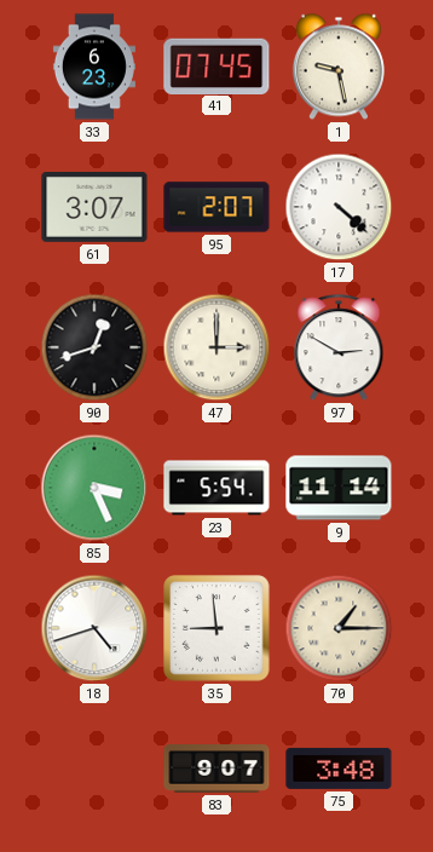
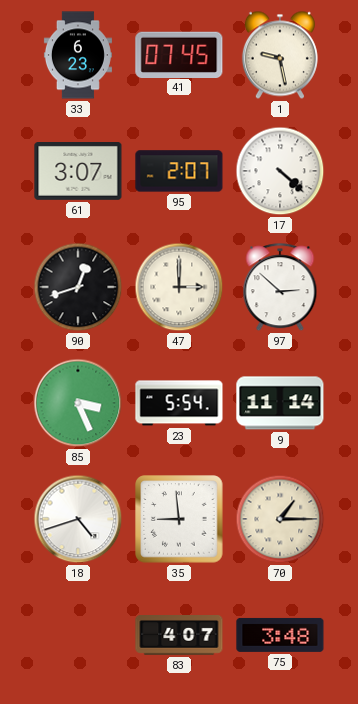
97: 2:50 -> 2:52 (280, 288)
83: 9:07 -> 4:07 (179, 636)
